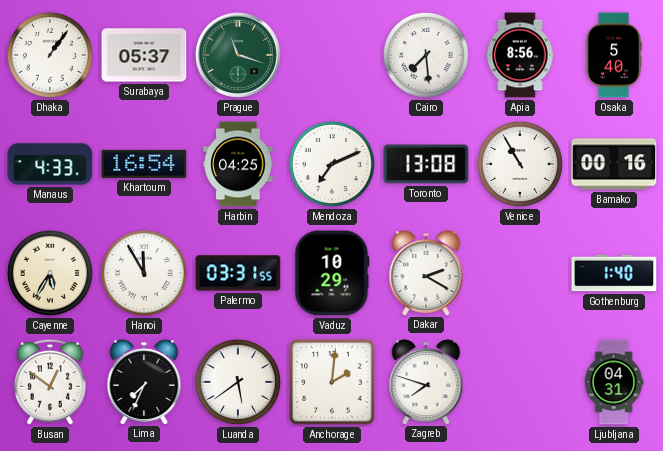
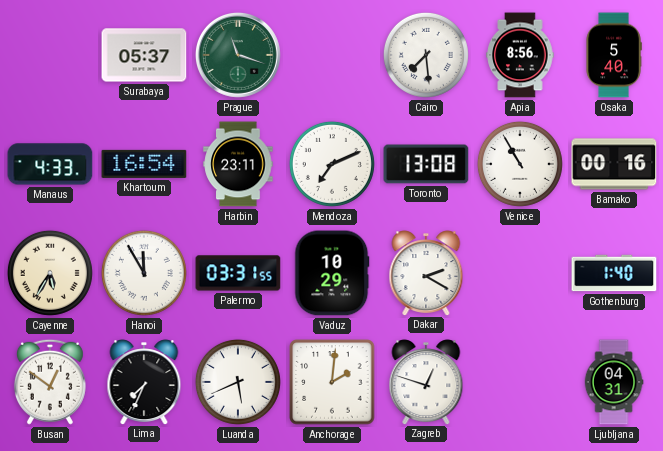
Dhaka: 1:06 -> none (50, 55)
Harbin: 04:25 -> 23:11 (238, 164)
Luanda: 5:39 -> 5:41 (238, 382)
Zagreb: 7:48 -> 12:48 (426, 382)
